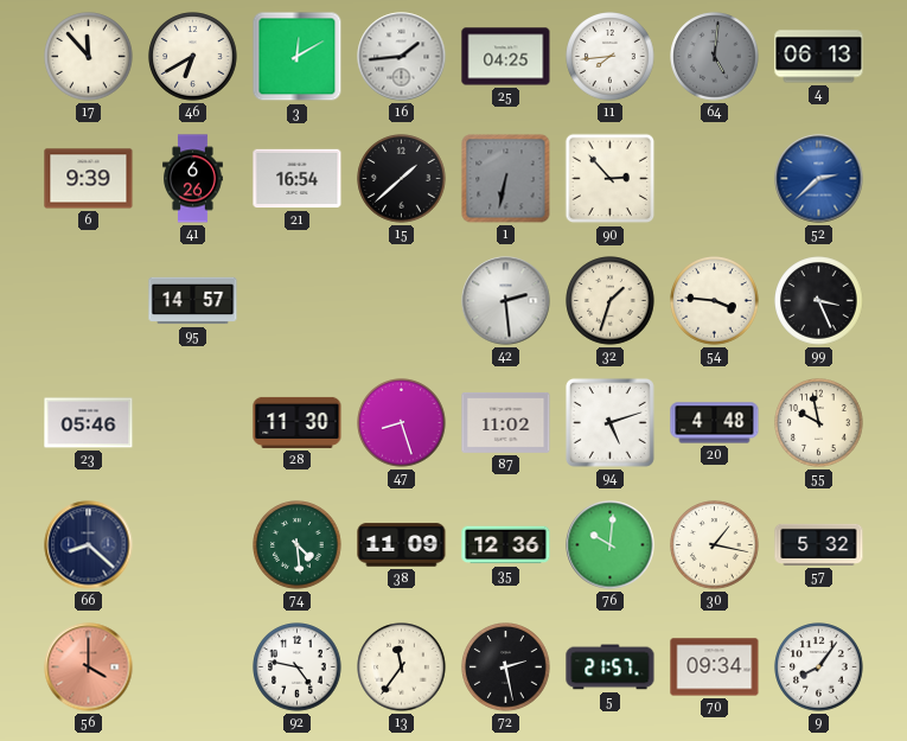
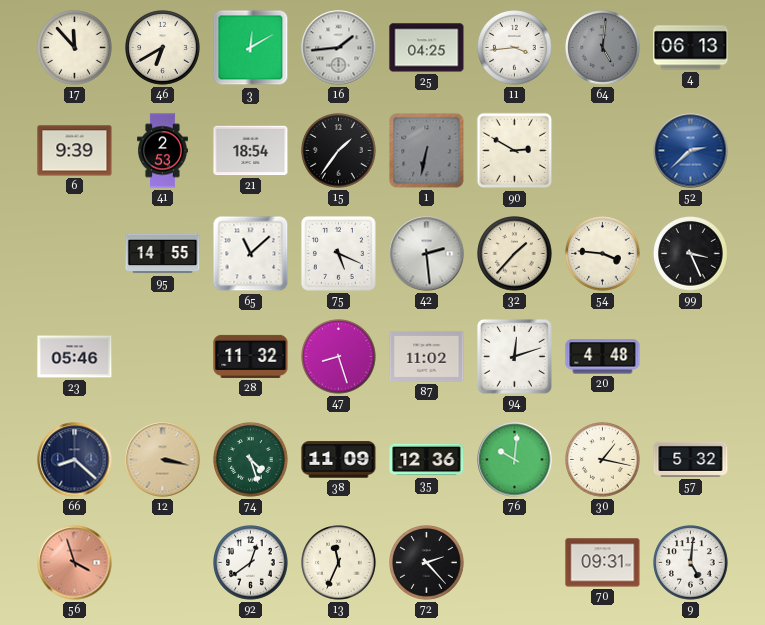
11: 7:44 -> 3:44 (515, 48)
41: 6:26 -> 2:53 (163, 151)
21: 16:54 -> 18:54 (251, 151)
15: 1:38 -> 1:36 (339, 151)
90: 2:53 -> 2:50 (515, 151)
95: 14:57 -> 14:55 (163, 254)
65: none -> 11:08 (251, 254)
75: none -> 5:19 (338, 253)
32: 1:33 -> 1:37 (515, 254)
28: 11:30 -> 11:32 (251, 356)
94: 5:12 -> 12:12 (514, 356)
55: 9:58 -> none (819, 423)
12: none -> 3:17 (163, 460)
74: 4:29 -> 4:27 (251, 460)
56: 4:00 -> 3:57 (75, 563)
92: 4:47 -> 12:39 (251, 563)
13: 11:36 -> 11:34 (339, 563)
72: 2:28 -> 2:23 (427, 563)
5: 21:57 -> none (611, 667)
70: 09:34 -> 09:31 (603, 563)
9: 8:06 -> 5:01 (691, 563)
